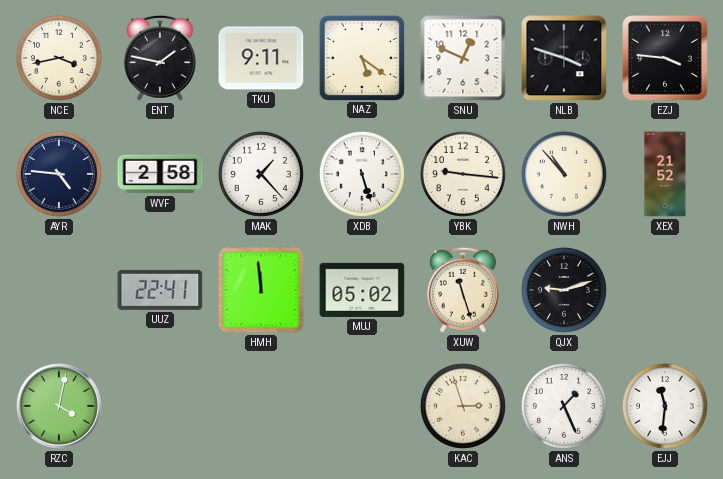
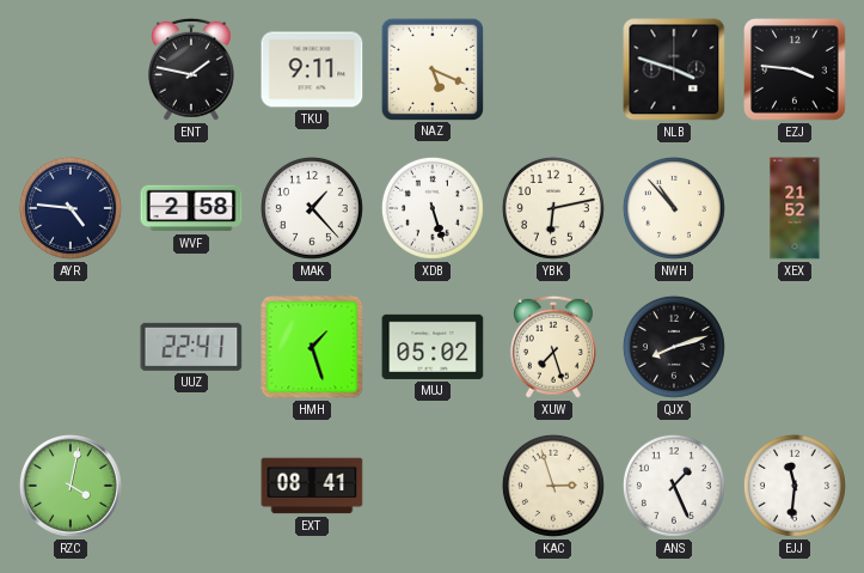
NCE: 3:43 -> none (59, 58)
NAZ: 5:21 -> 5:19 (431, 68)
SNU: 12:49 -> none (463, 58)
YBK: 9:16 -> 6:13 (553, 208)
HMH: 11:59 -> 1:27 (312, 347)
XUW: 11:27 -> 7:27 (553, 347)
QJX: 9:12 -> 8:12 (674, 347)
EXT: none -> 08:41 (312, 486)
